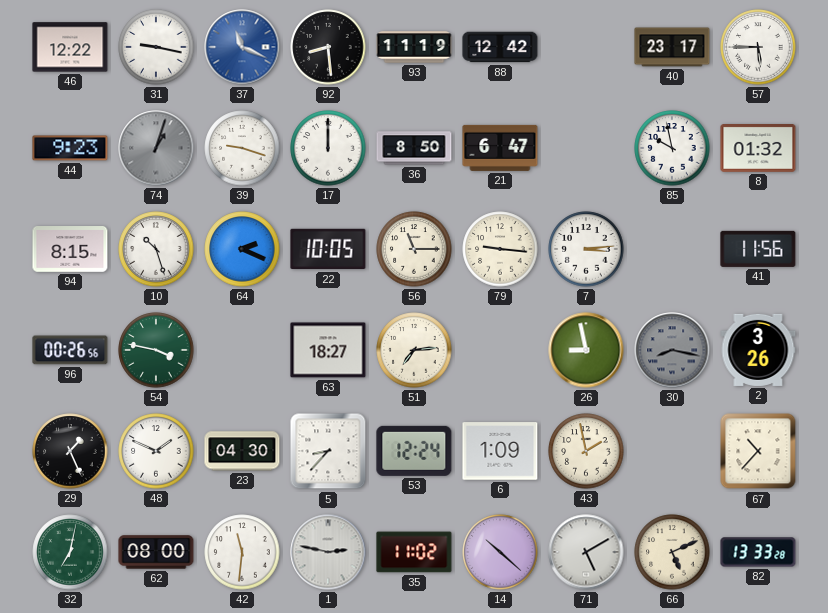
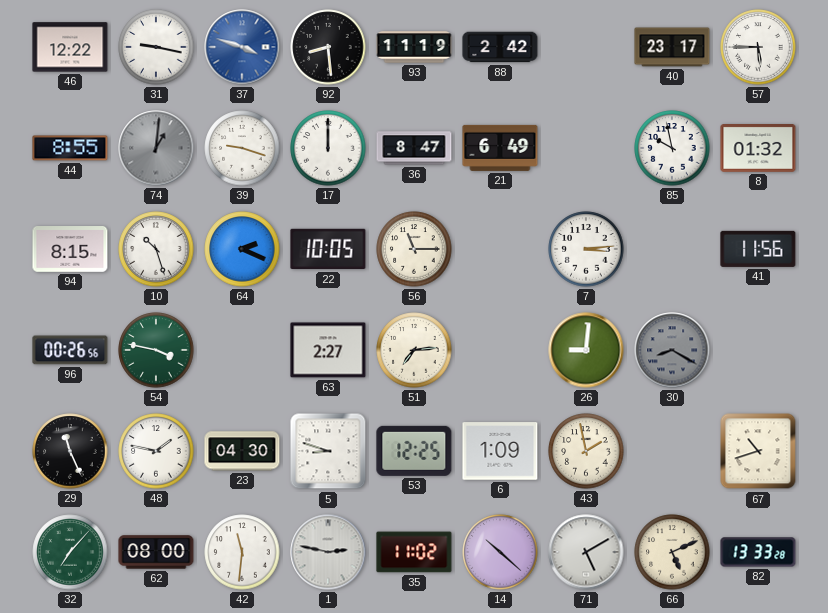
37: 11:19 -> 3:48 (242, 47)
88: 12:42 -> 2:42 (500, 47)
44: 9:23 -> 8:55 (70, 148)
74: 1:03 -> 1:01 (156, 148)
36: 8:50 -> 8:47 (414, 148)
21: 6:47 -> 6:49 (500, 148)
79: 9:16 -> none (500, 249)
63: 18:27 -> 2:27 (328, 350)
26: 8:58 -> 9:01 (586, 350)
30: 8:17 -> 8:20 (672, 350)
2: 3:26 -> none (758, 350)
29: 1:26 -> 11:26 (70, 451)
48: 1:49 -> 1:47 (156, 451)
5: 8:37 -> 8:48 (328, 451)
53: 12:24 -> 12:25 (414, 451)
67: 10:37 -> 10:42 (758, 451)
32: 7:02 -> 7:07 (70, 552)
